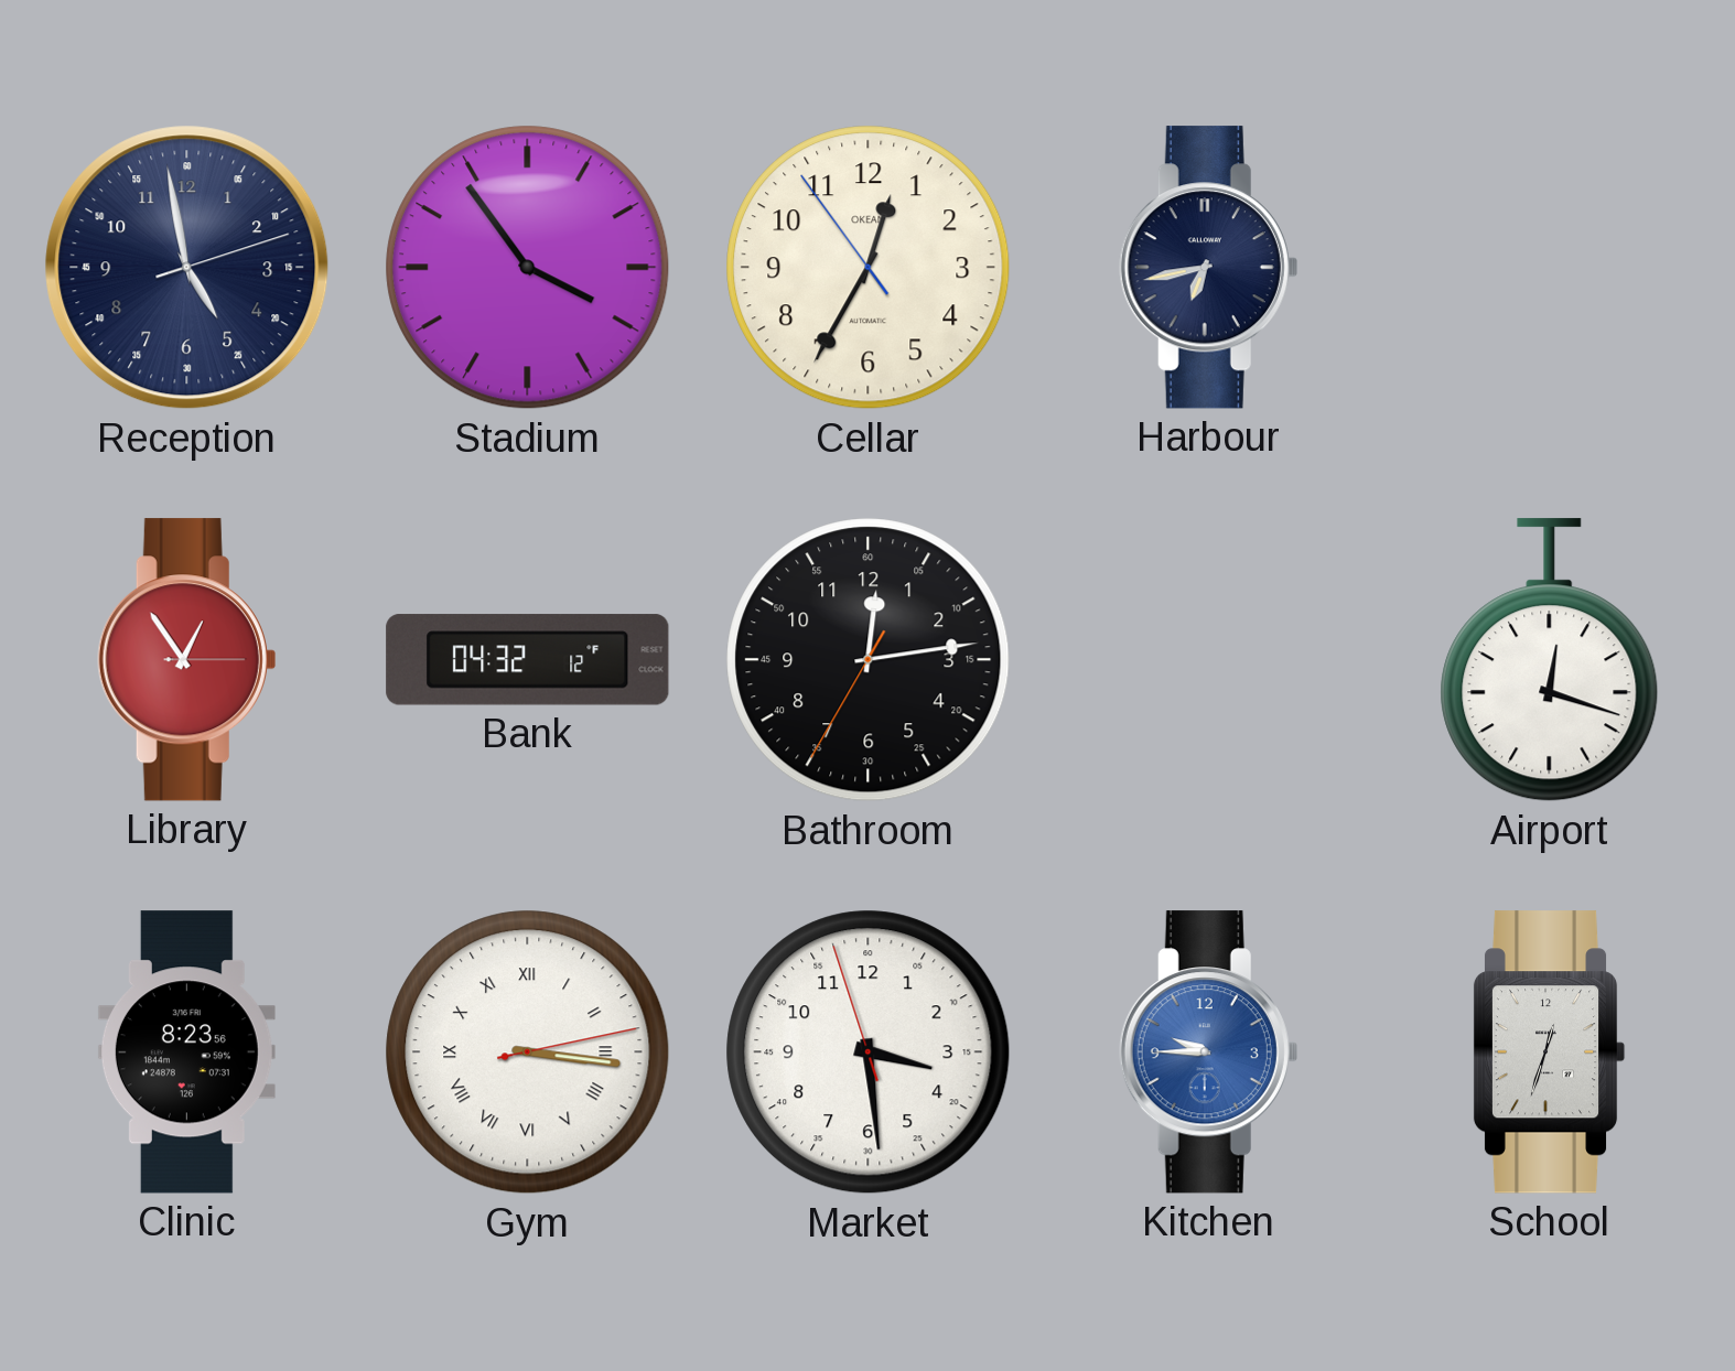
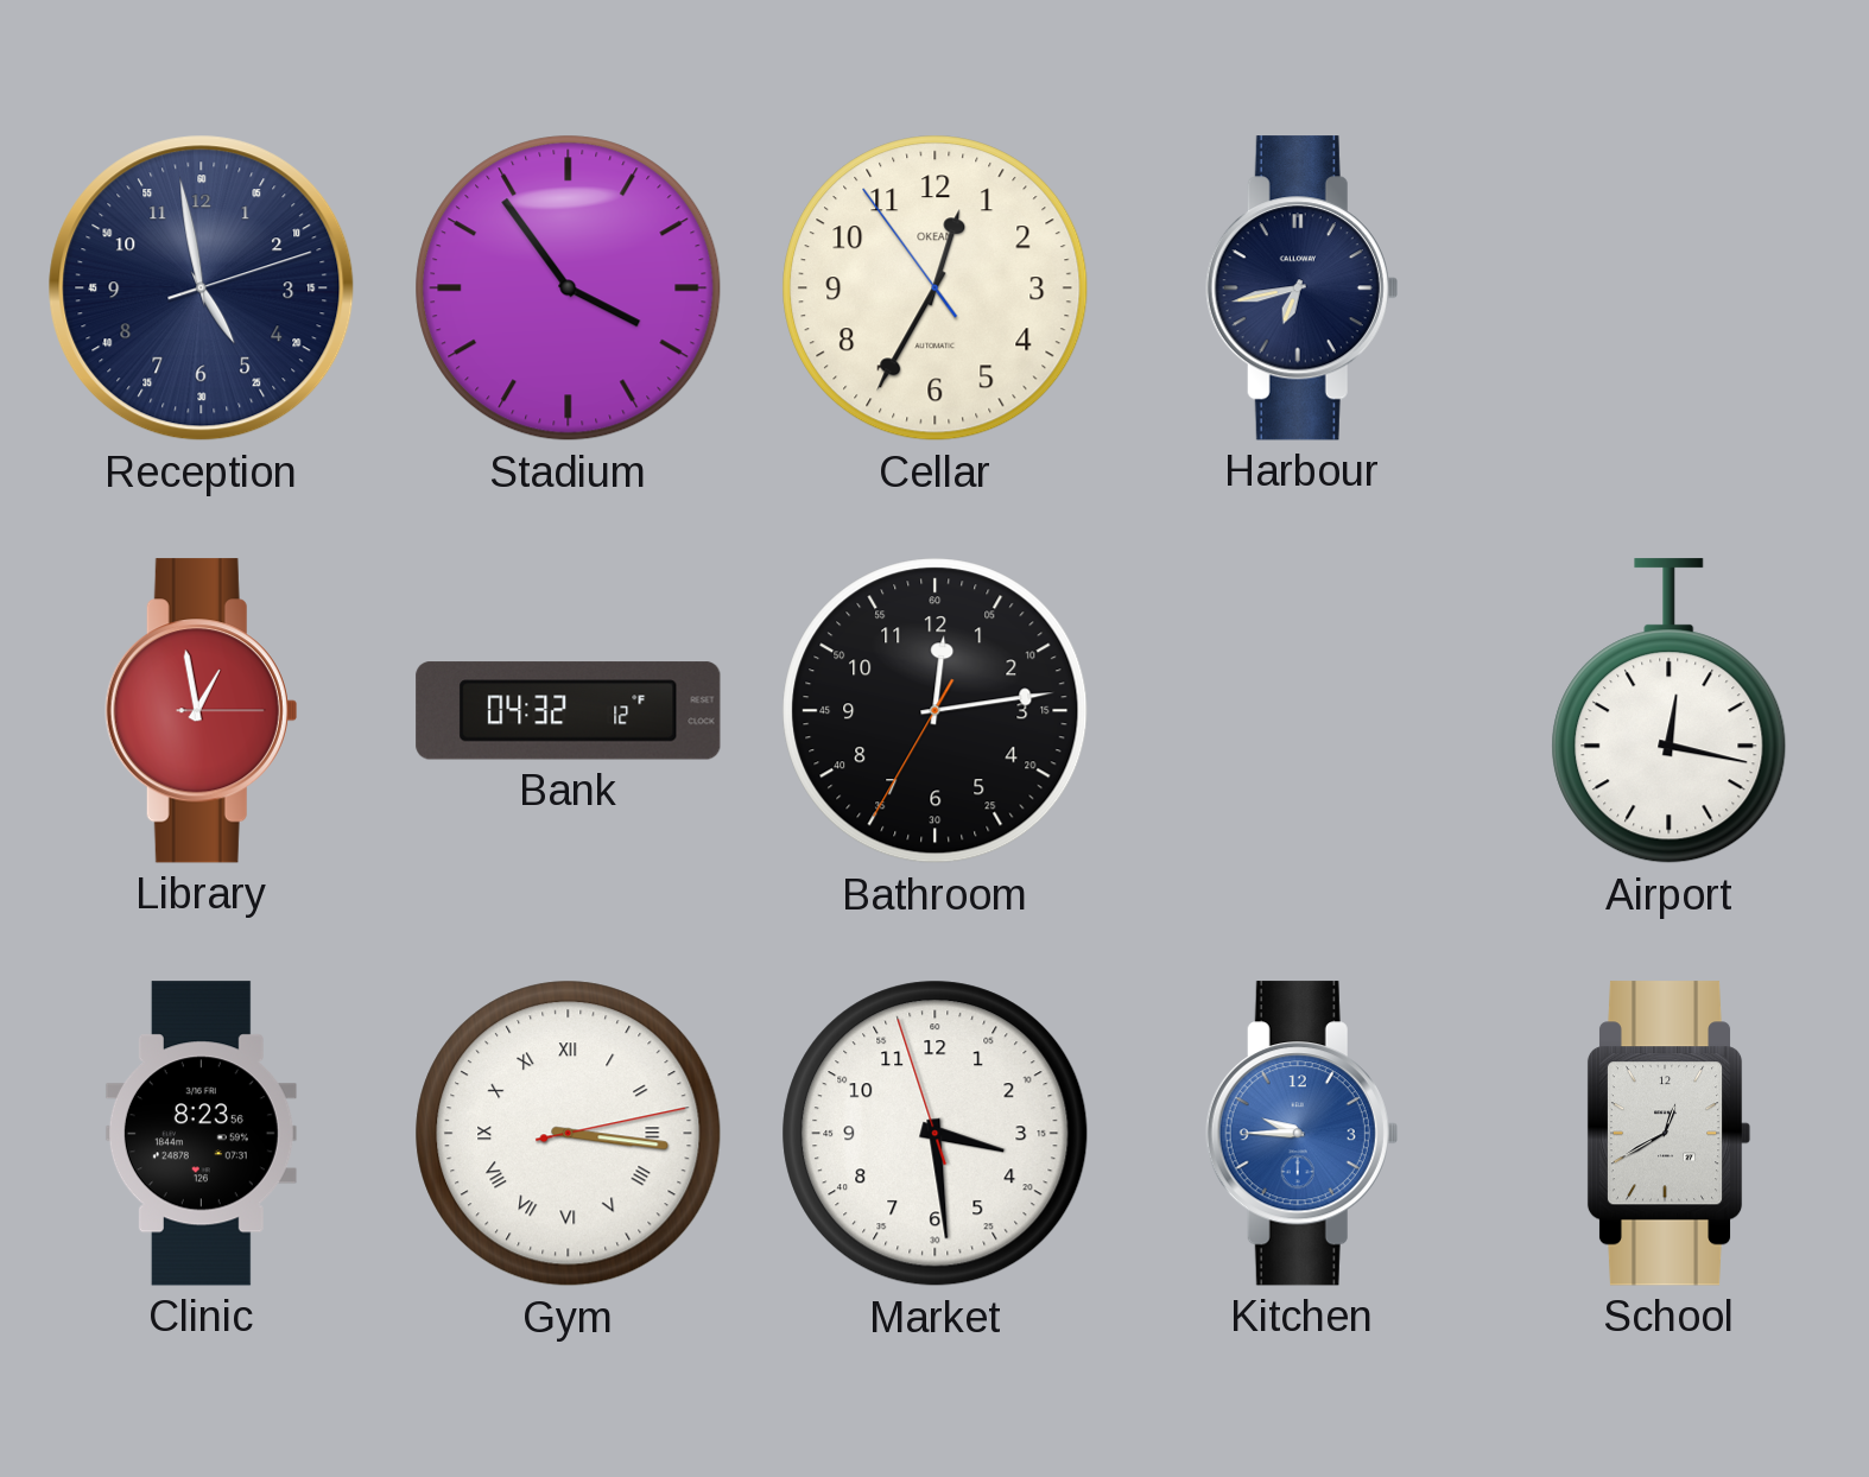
Library: 12:54 -> 12:58 (201, 711)
Airport: 12:18 -> 12:17 (1670, 711)
School: 12:33 -> 12:40 (1670, 1134)
